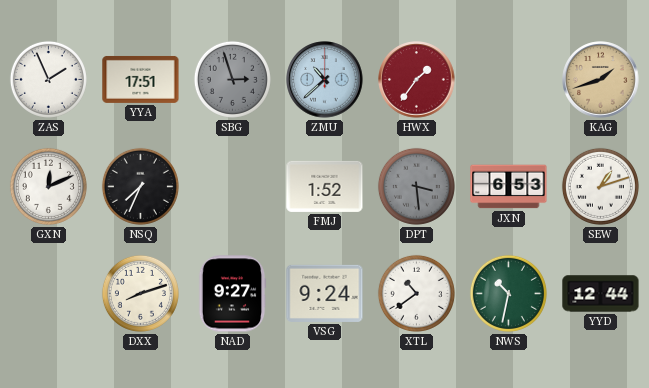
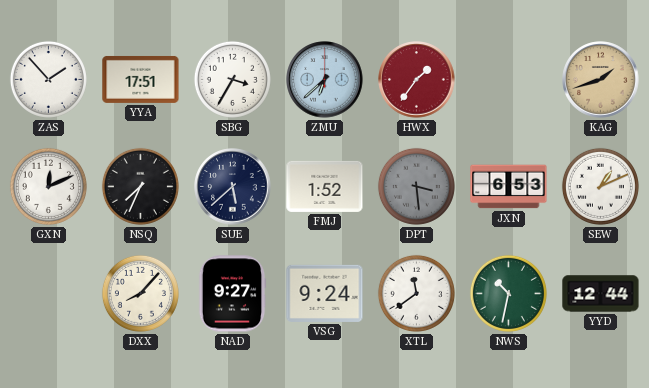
ZAS: 1:56 -> 1:53 (48, 79)
SBG: 2:57 -> 3:35 (232, 79)
SBG dial: grey -> white (232, 79)
ZMU: 10:38 -> 6:38 (325, 80)
SUE: none -> 5:38 (233, 187)
SEW: 1:12 -> 1:11 (600, 186)
DXX: 8:12 -> 8:07 (140, 293)
XTL: 10:39 -> 11:39 (416, 293)
